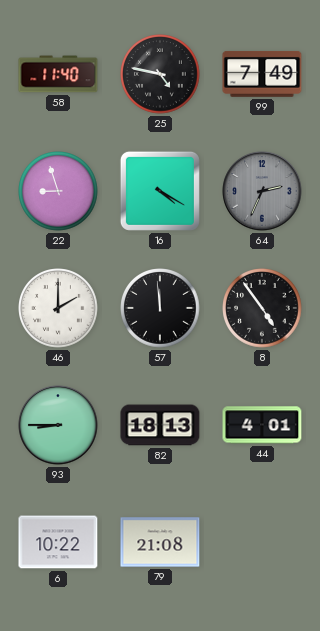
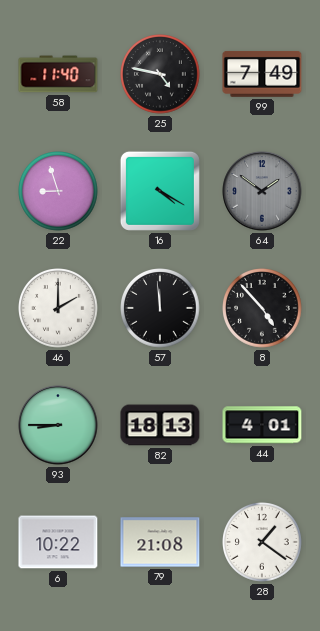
64: 2:34 -> 1:51 (262, 191)
8: 4:54 -> 4:53 (262, 308)
28: none -> 1:21 (262, 542)
